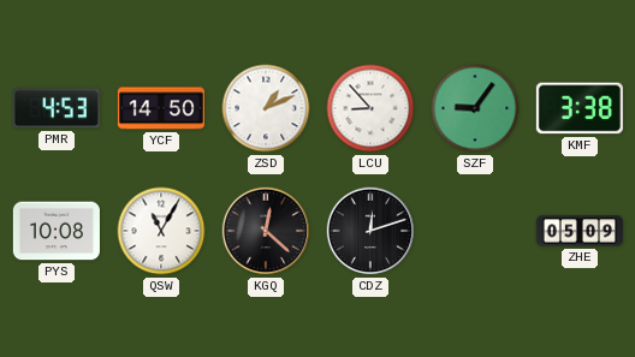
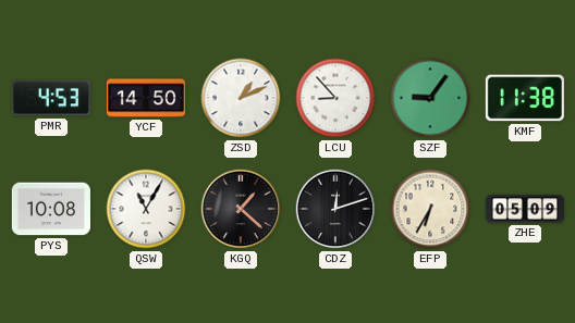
KMF: 3:38 -> 11:38 (525, 98)
KGQ: 12:22 -> 1:22 (241, 209)
EFP: none -> 6:35 (430, 209)
